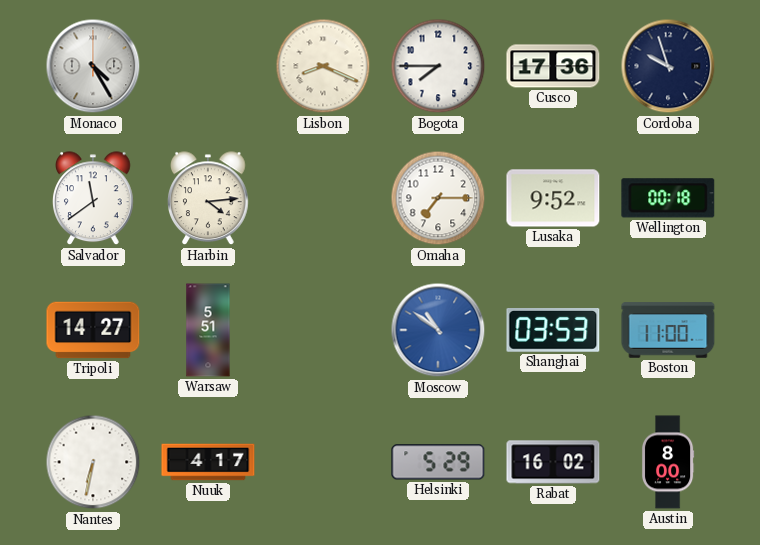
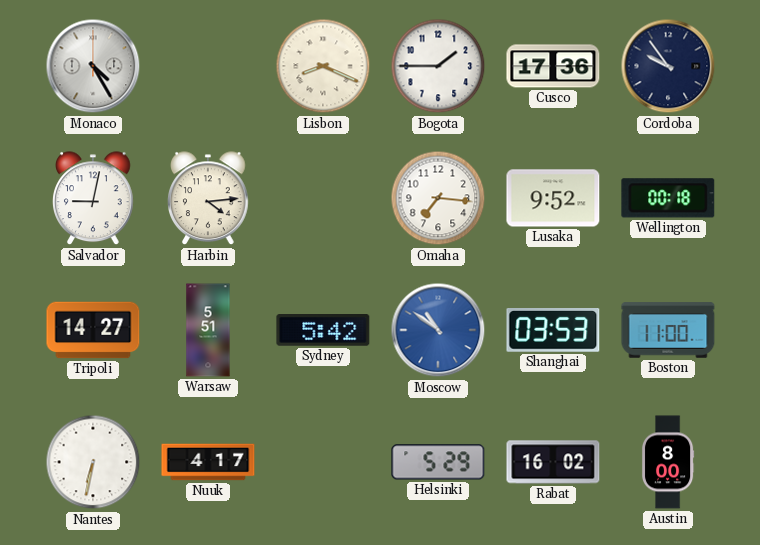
Bogota: 7:45 -> 1:45 (438, 66)
Cordoba: 9:57 -> 9:54 (668, 66)
Salvador: 11:39 -> 9:02 (94, 199)
Omaha: 7:15 -> 7:16 (438, 198)
Sydney: none -> 5:42 (323, 331)
